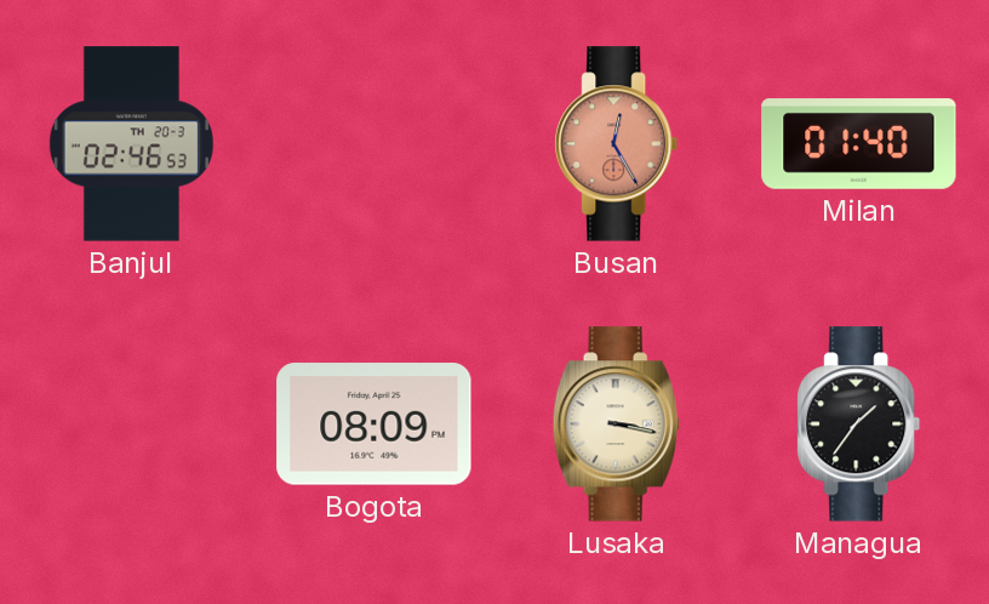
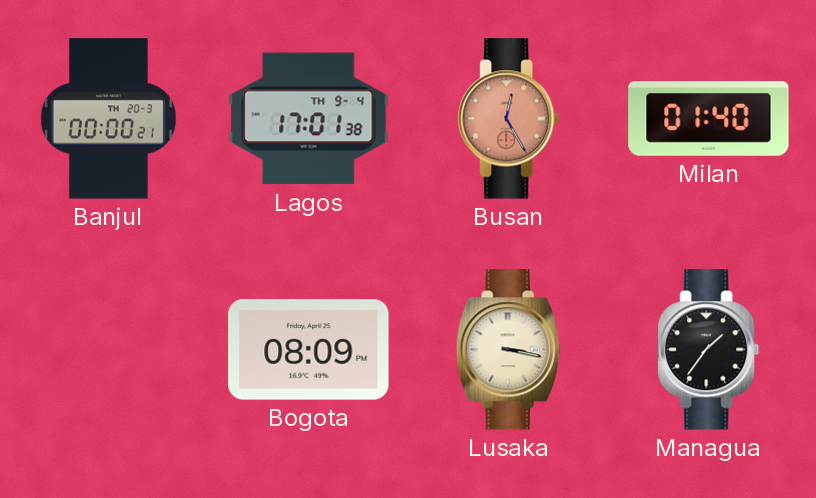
Banjul: 02:46 -> 00:00 (108, 119)
Lagos: none -> 17:01 (309, 119)
